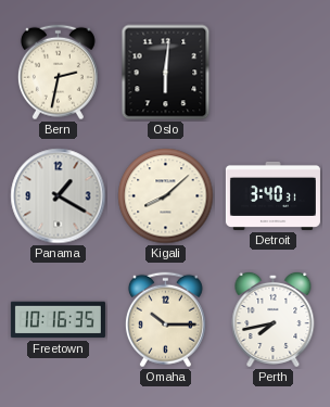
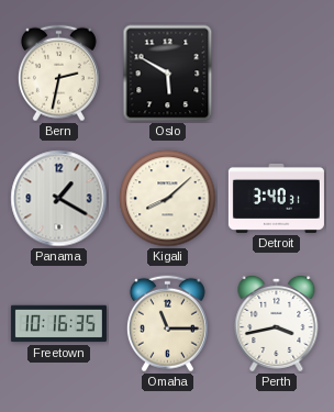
Oslo: 6:01 -> 5:50 (168, 74)
Omaha: 10:15 -> 11:15 (167, 324)
Perth: 7:43 -> 3:43 (277, 323)
